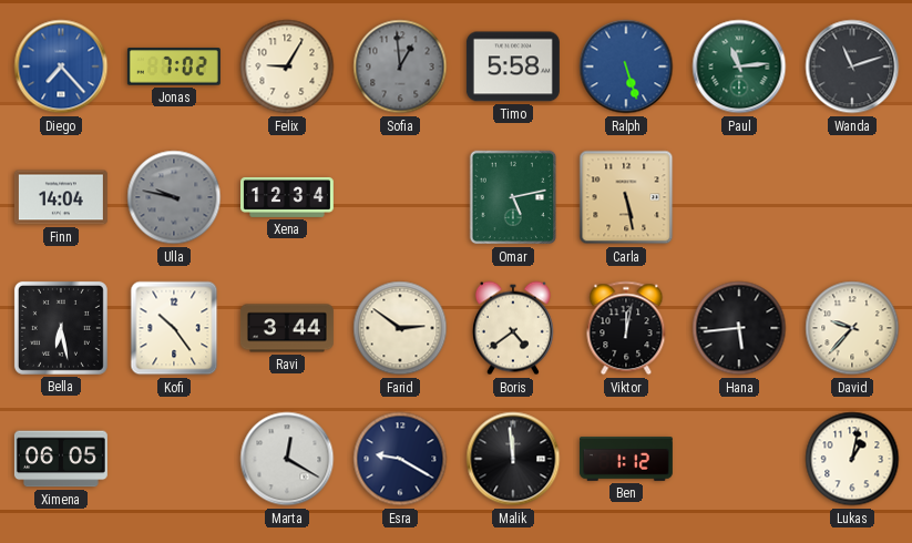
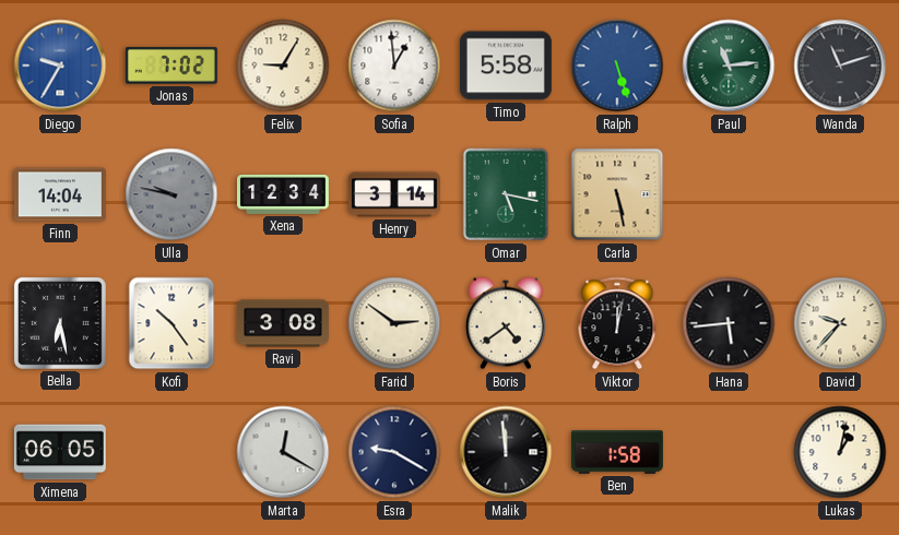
Diego: 7:23 -> 9:35 (60, 66)
Sofia dial: grey -> white (394, 66)
Henry: none -> 3:14 (394, 194)
Omar: 5:13 -> 5:17 (506, 194)
Ravi: 3:44 -> 3:08 (283, 323)
Ben: 1:12 -> 1:58 (617, 452)
